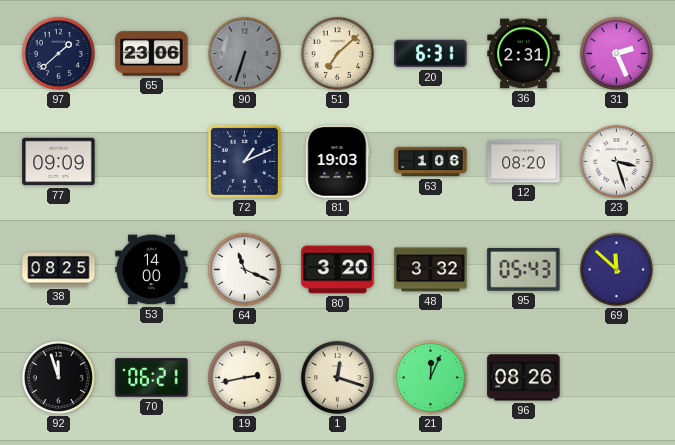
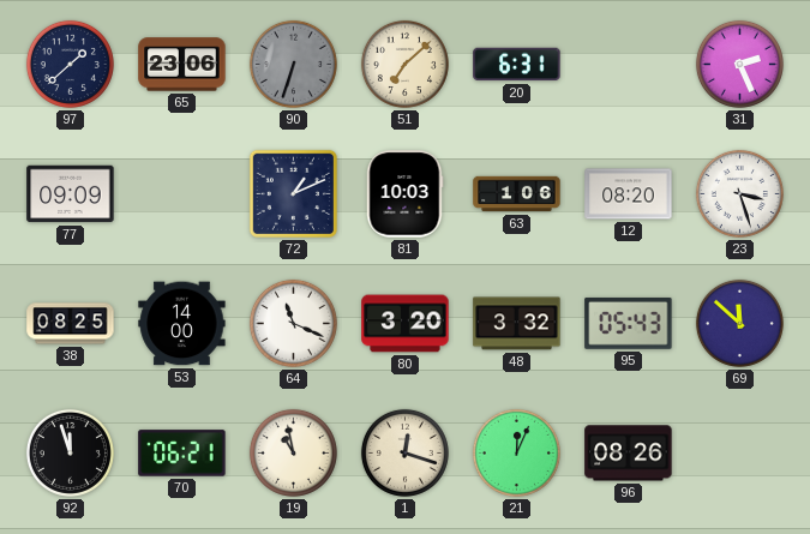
36: 2:31 -> none (524, 54)
81: 19:03 -> 10:03 (406, 194)
19: 2:43 -> 10:58 (293, 452)
